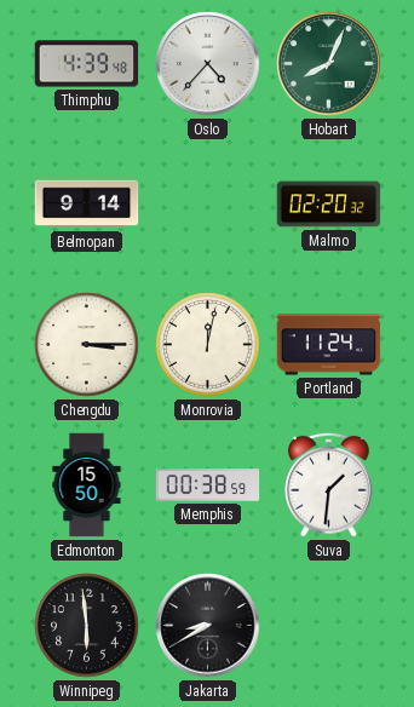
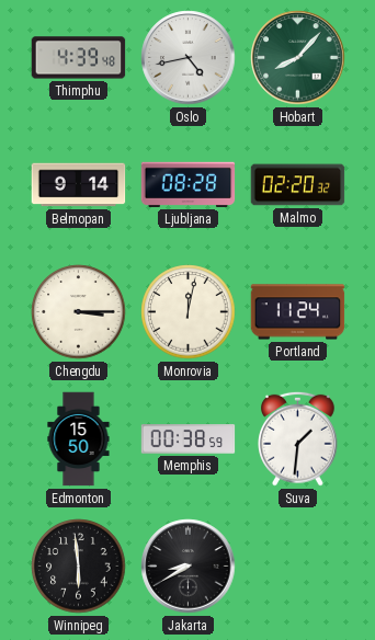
Oslo: 4:37 -> 4:43 (189, 58)
Hobart: 8:04 -> 8:07 (298, 58)
Ljubljana: none -> 08:28 (189, 184)
